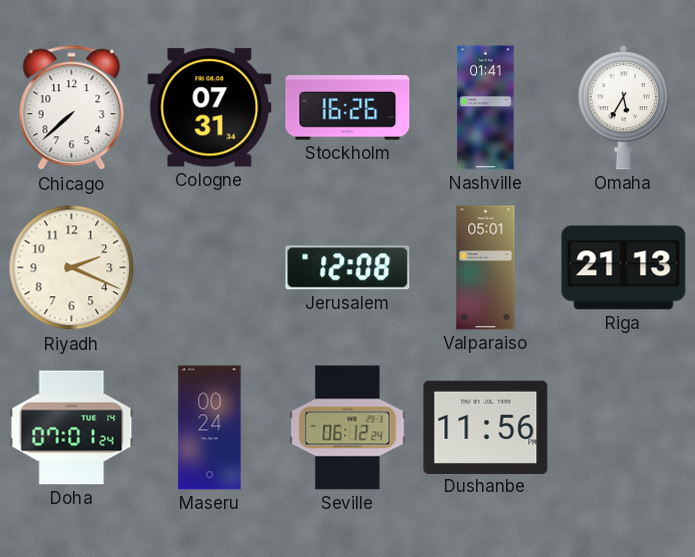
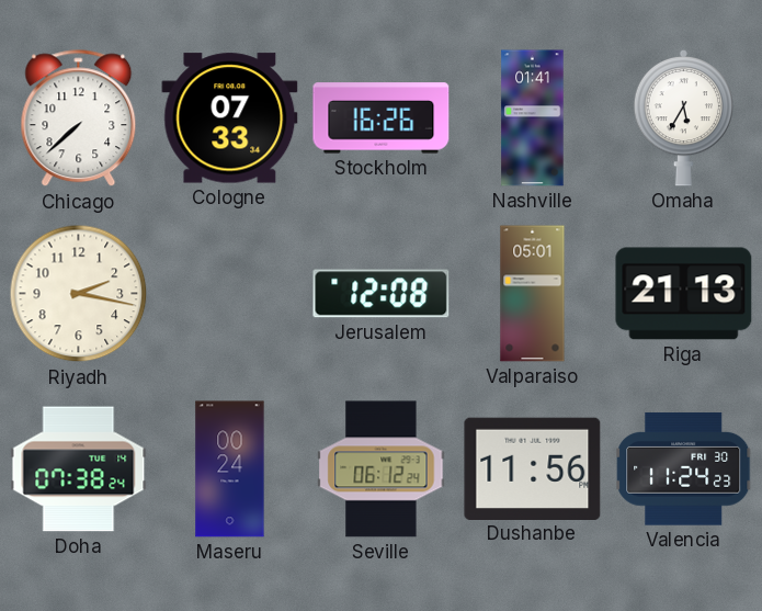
Cologne: 07:31 -> 07:33 (230, 118)
Riyadh: 2:19 -> 2:17 (79, 294)
Doha: 07:01 -> 07:38 (79, 469)
Valencia: none -> 11:24 (684, 469)
